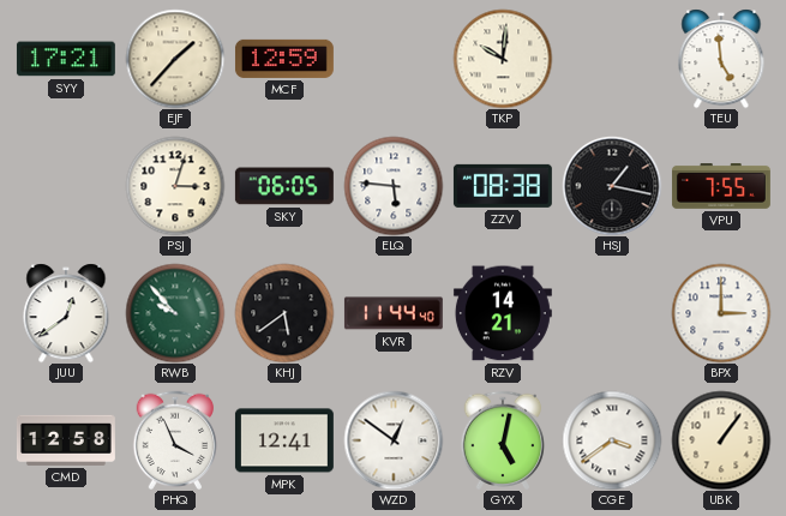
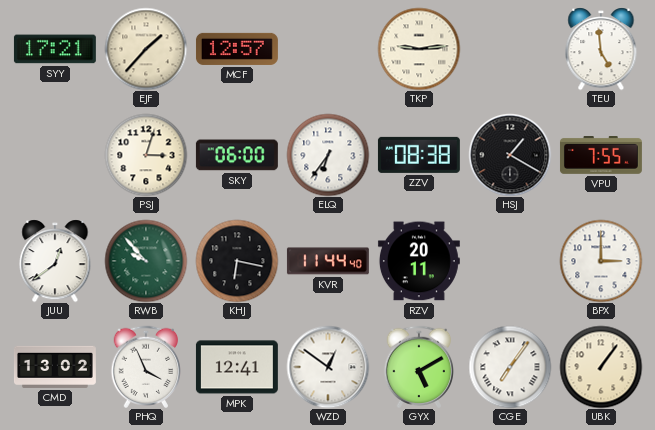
MCF: 12:59 -> 12:57 (237, 49)
TKP: 10:01 -> 9:14 (419, 49)
SKY: 06:05 -> 06:00 (237, 155)
ELQ: 5:46 -> 6:36 (328, 155)
HSJ: 1:17 -> 1:20 (510, 155)
KHJ: 5:39 -> 6:17 (237, 261)
RZV: 14:21 -> 20:11 (419, 261)
CMD: 12:58 -> 13:02 (55, 367)
GYX: 5:02 -> 5:10 (418, 366)
CGE: 3:39 -> 7:06 (510, 367)
